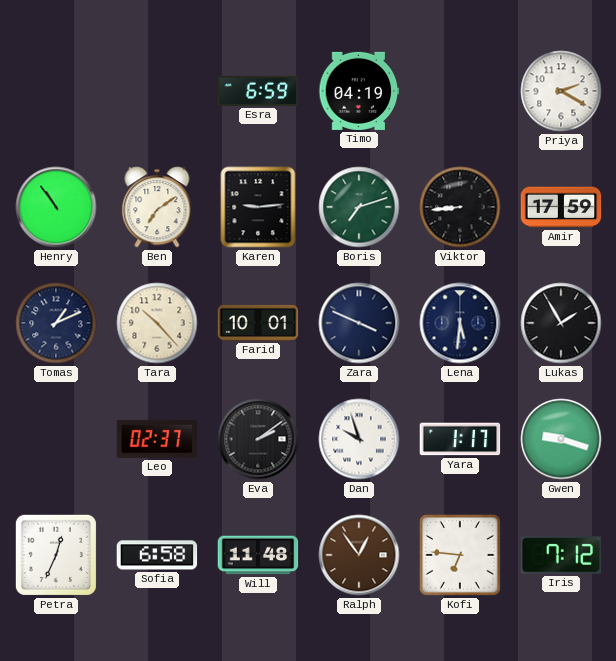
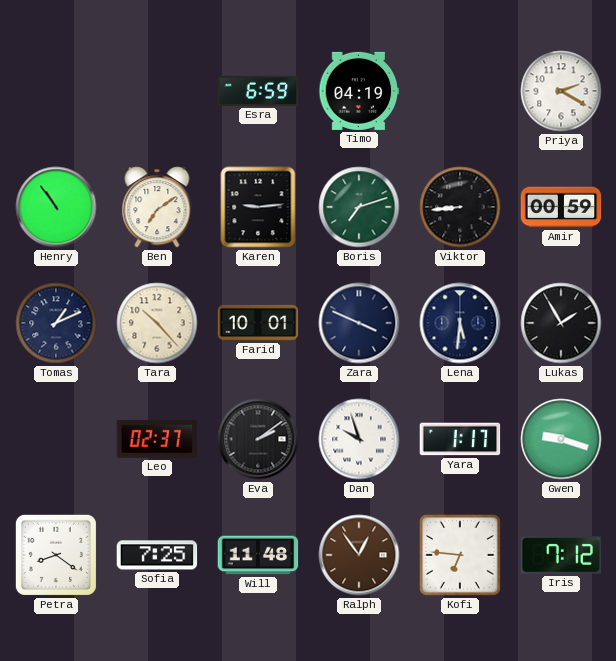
Amir: 17:59 -> 00:59 (561, 207)
Petra: 12:34 -> 8:21 (56, 555)
Sofia: 6:58 -> 7:25 (157, 555)
